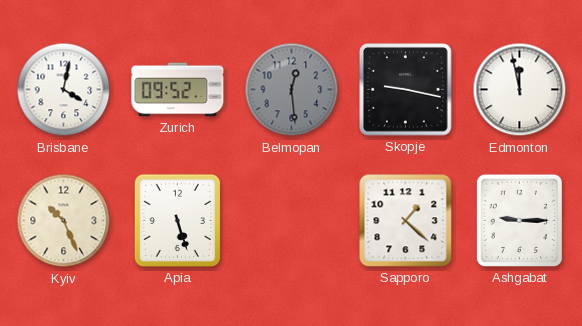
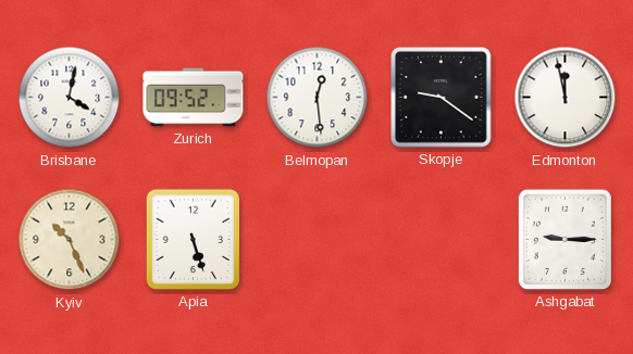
Belmopan dial: grey -> white (318, 98)
Skopje: 9:17 -> 9:21 (442, 98)
Sapporo: 1:22 -> none (406, 221)
